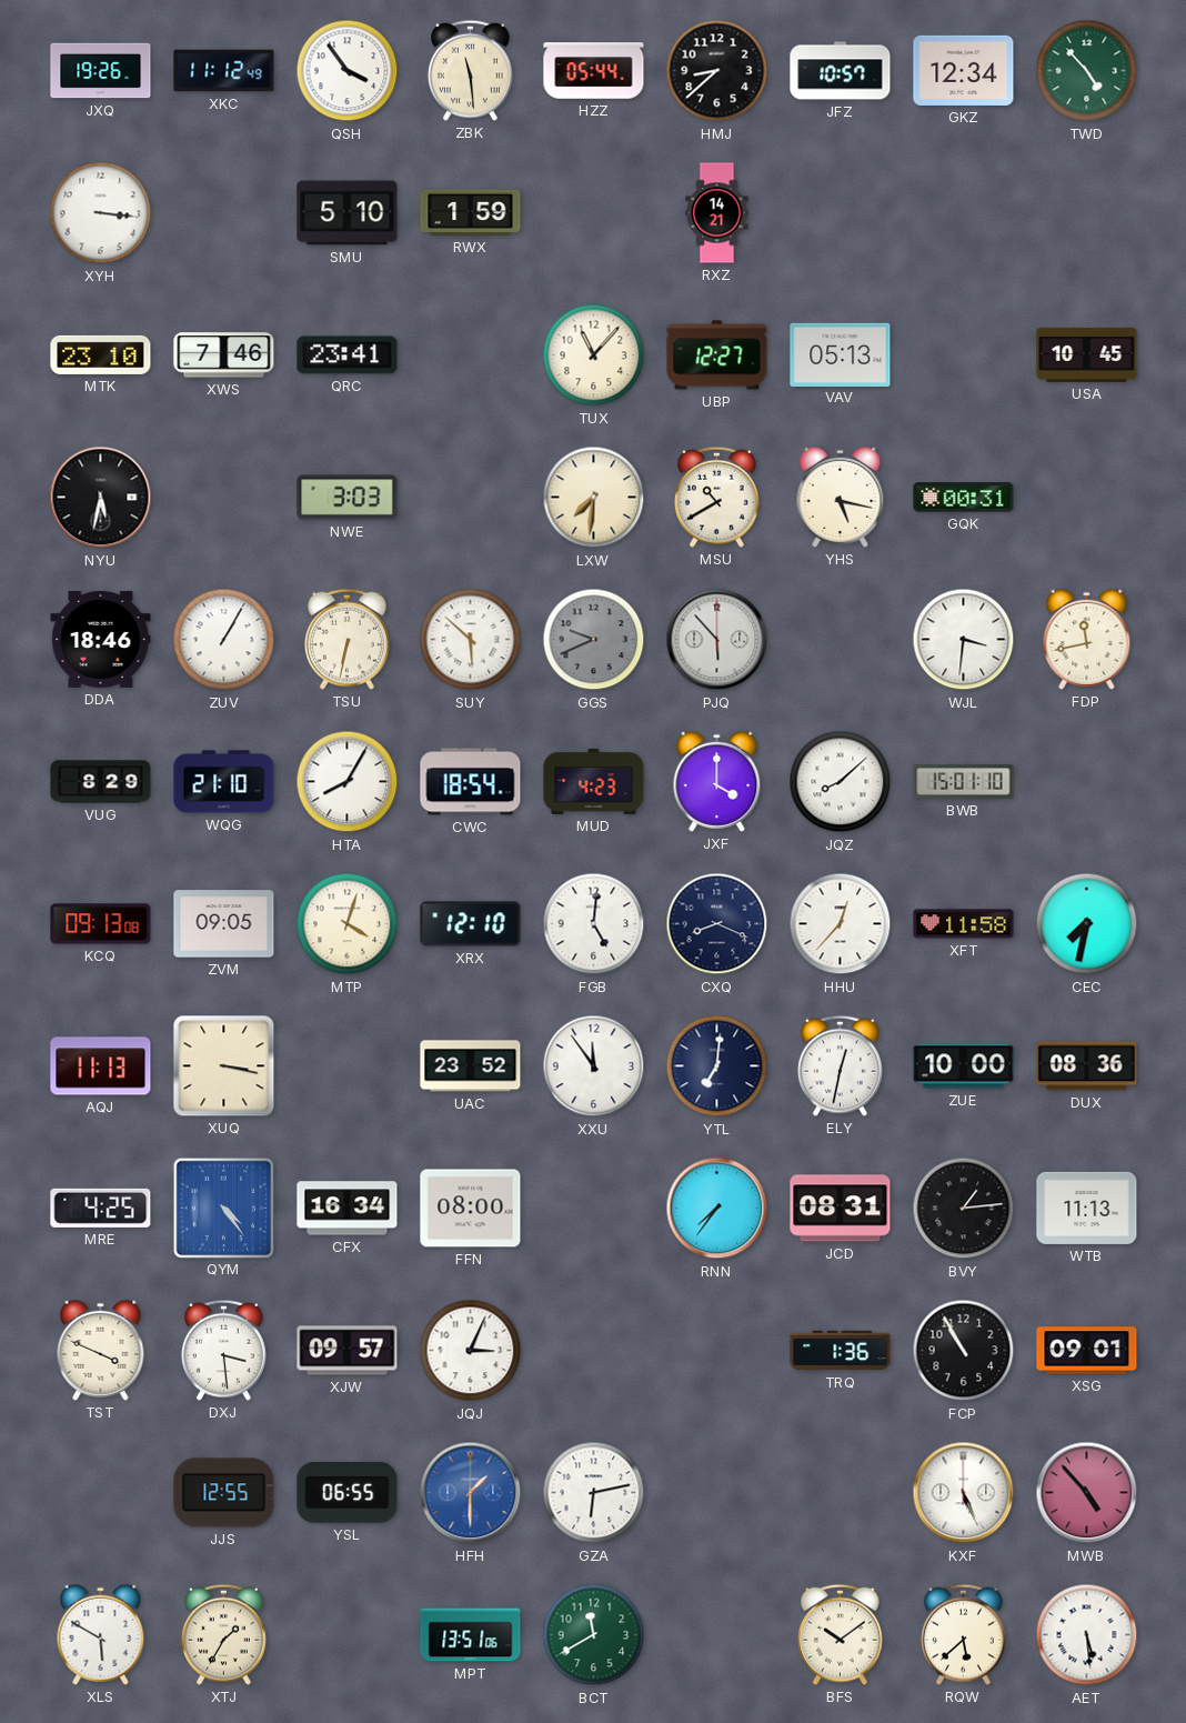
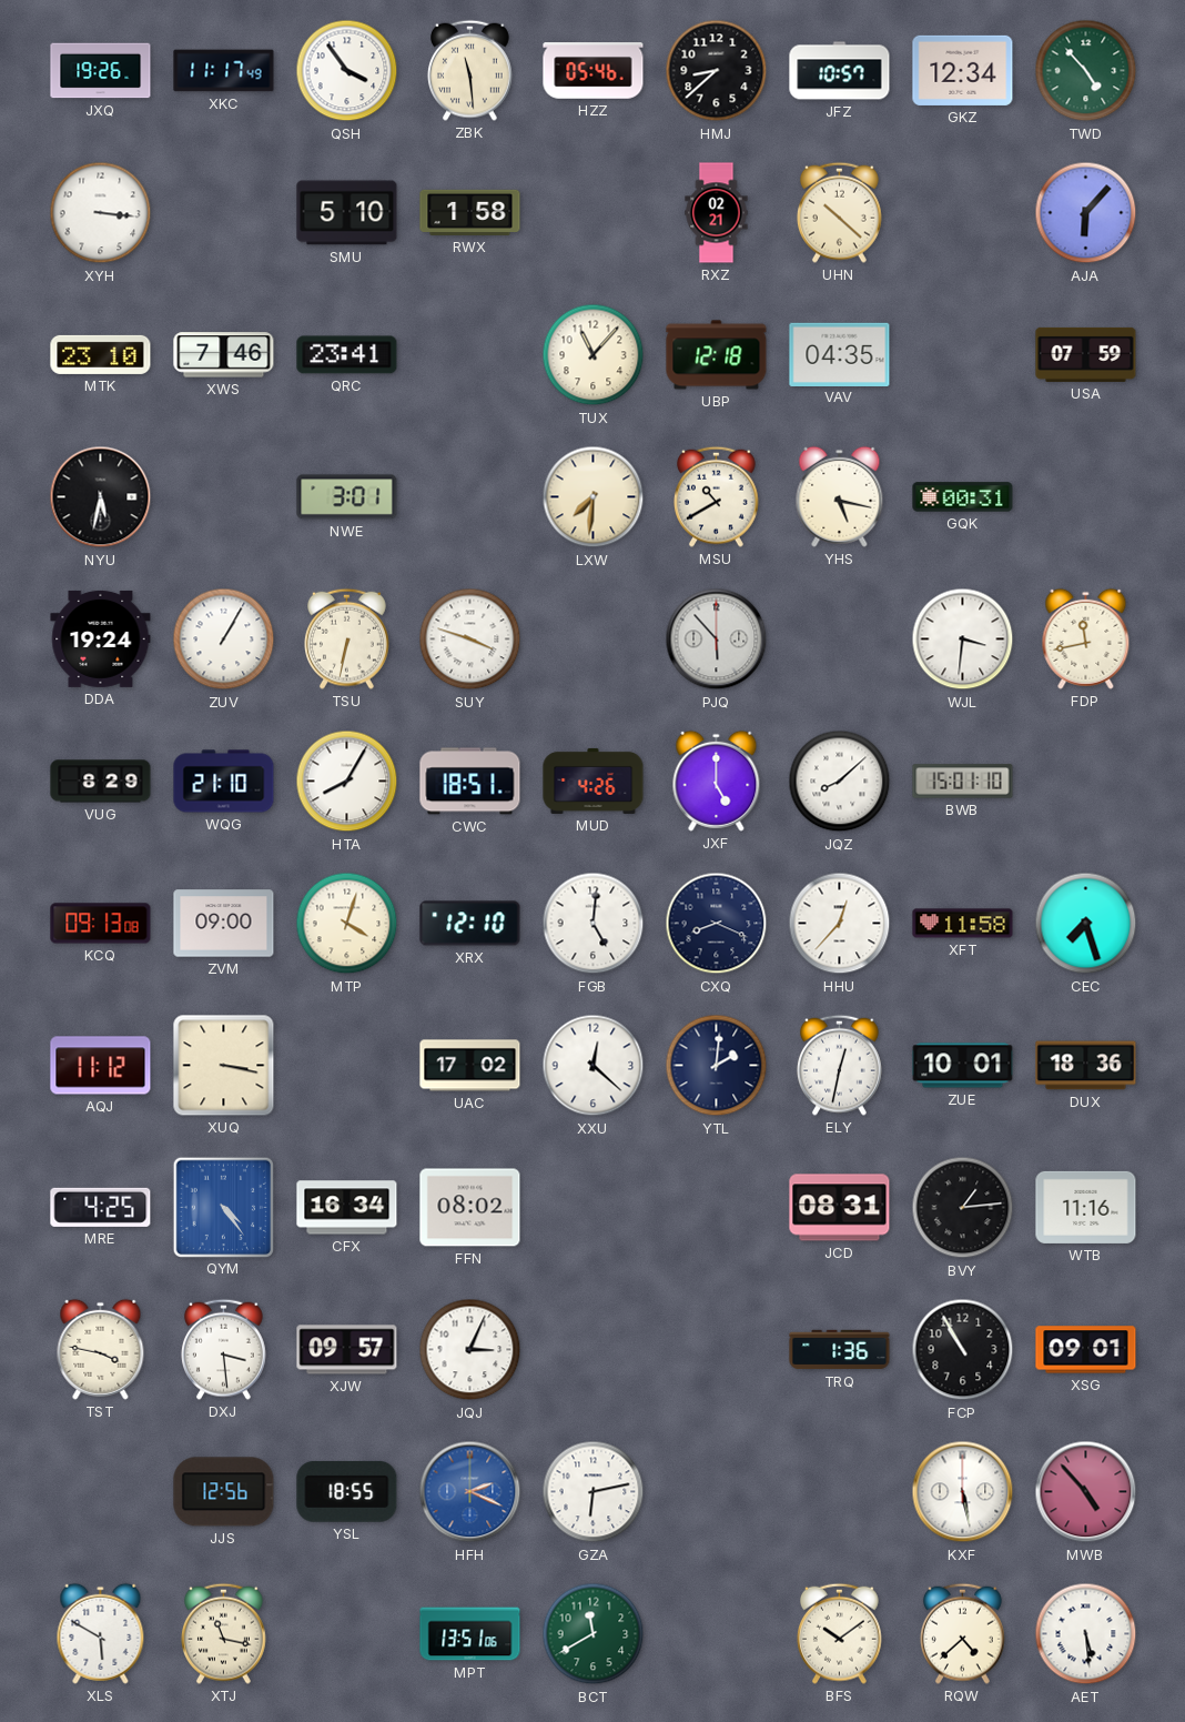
XKC: 11:12 -> 11:17 (224, 71)
HZZ: 05:44 -> 05:46 (594, 71)
RWX: 1:59 -> 1:58 (470, 212)
RXZ: 14:21 -> 02:21 (717, 213)
UHN: none -> 10:22 (839, 212)
AJA: none -> 6:07 (1086, 213)
UBP: 12:27 -> 12:18 (717, 355)
VAV: 05:13 -> 04:35 (840, 354)
USA: 10:45 -> 07:59 (1086, 354)
NWE: 3:03 -> 3:01 (347, 497)
DDA: 18:46 -> 19:24 (101, 638)
SUY: 5:52 -> 3:48 (470, 640)
GGS: 9:41 -> none (594, 640)
CWC: 18:54 -> 18:51 (470, 782)
MUD: 4:23 -> 4:26 (594, 781)
JXF: 4:00 -> 5:00 (717, 781)
ZVM: 09:05 -> 09:00 (224, 924)
CEC: 7:32 -> 7:27 (1086, 924)
AQJ: 11:13 -> 11:12 (101, 1066)
UAC: 23:52 -> 17:02 (470, 1066)
XXU: 11:54 -> 12:22 (594, 1066)
YTL: 7:01 -> 2:01 (717, 1066)
ZUE: 10:00 -> 10:01 (963, 1066)
DUX: 08:36 -> 18:36 (1086, 1066)
FFN: 08:00 -> 08:02 (470, 1208)
RNN: 7:36 -> none (717, 1209)
WTB: 11:13 -> 11:16 (1086, 1207)
TST: 3:49 -> 3:47 (101, 1349)
JJS: 12:55 -> 12:56 (224, 1492)
YSL: 06:55 -> 18:55 (347, 1492)
HFH: 1:30 -> 2:19 (470, 1492)
KXF: 5:26 -> 5:28 (963, 1492)
XTJ: 1:35 -> 11:17 (223, 1633)
RQW: 5:38 -> 4:38 (962, 1633)
